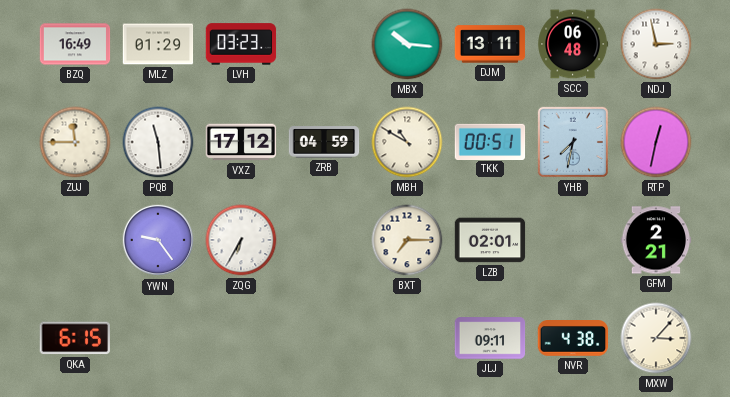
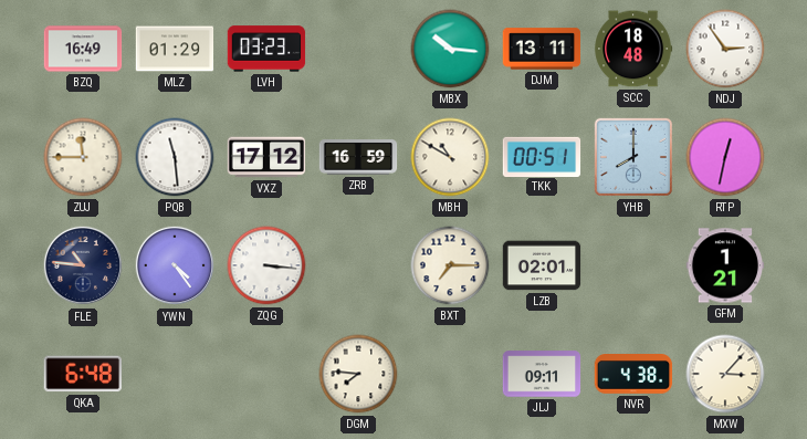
SCC: 06:48 -> 18:48 (633, 49)
NDJ: 2:58 -> 2:54 (725, 49)
ZRB: 04:59 -> 16:59 (358, 157)
YHB: 7:32 -> 8:00 (633, 157)
FLE: none -> 10:46 (83, 265)
YWN: 9:24 -> 4:24 (175, 265)
ZQG: 6:35 -> 3:16 (266, 265)
GFM: 2:21 -> 1:21 (725, 265)
QKA: 6:15 -> 6:48 (82, 374)
DGM: none -> 7:46 (358, 374)
